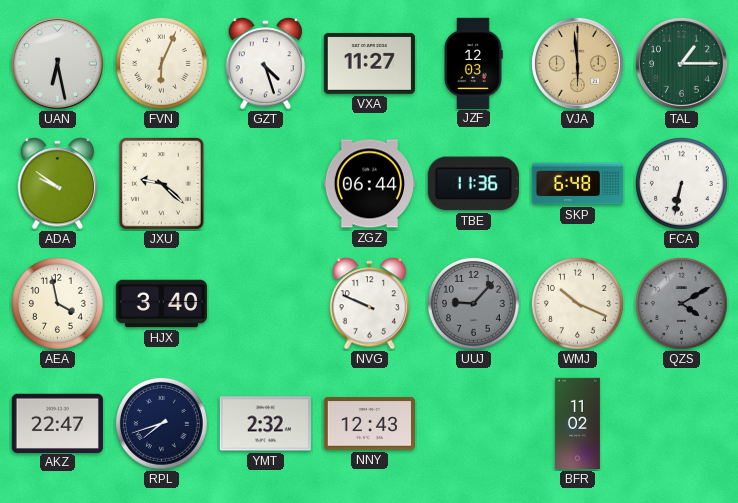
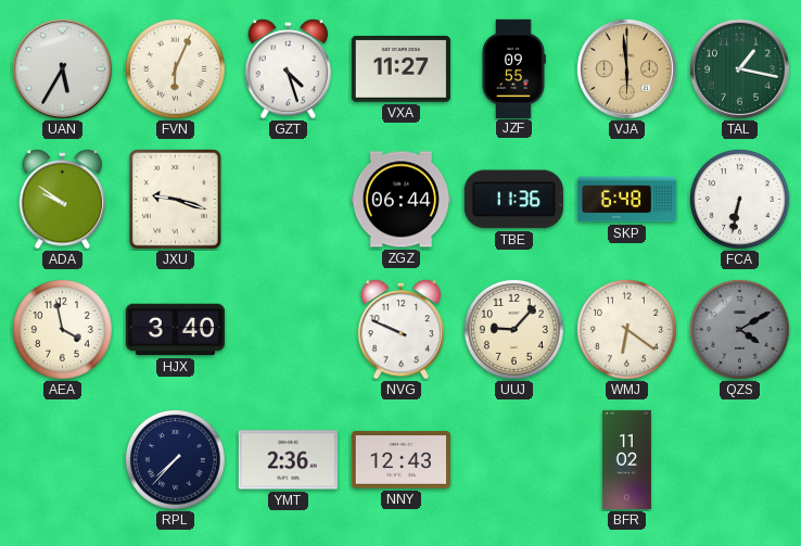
UAN: 6:28 -> 5:35 (62, 68)
JZF: 12:03 -> 09:55 (513, 68)
TAL: 1:15 -> 1:17 (739, 68)
JXU: 9:22 -> 9:18 (175, 200)
UUJ dial: grey -> cream (513, 329)
WMJ: 10:19 -> 6:21 (626, 329)
AKZ: 22:47 -> none (57, 423)
RPL: 7:42 -> 7:37 (175, 459)
YMT: 2:32 -> 2:36 (288, 460)
